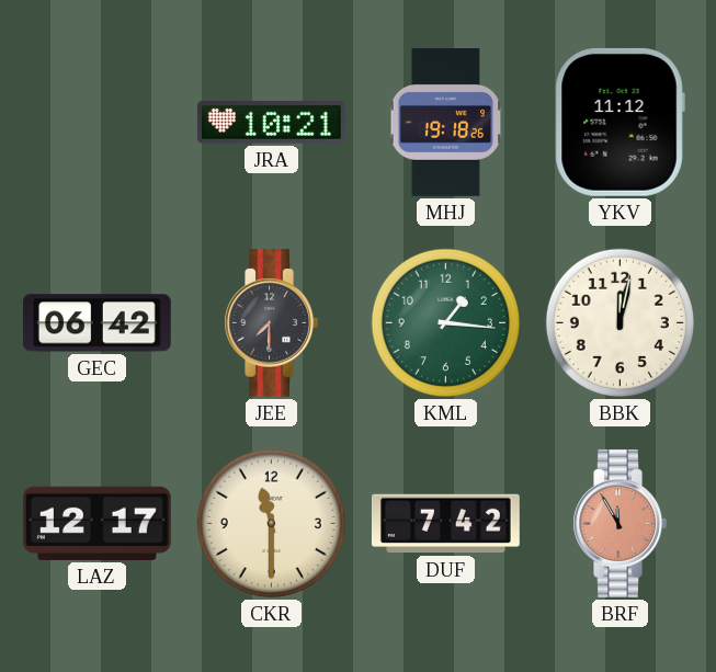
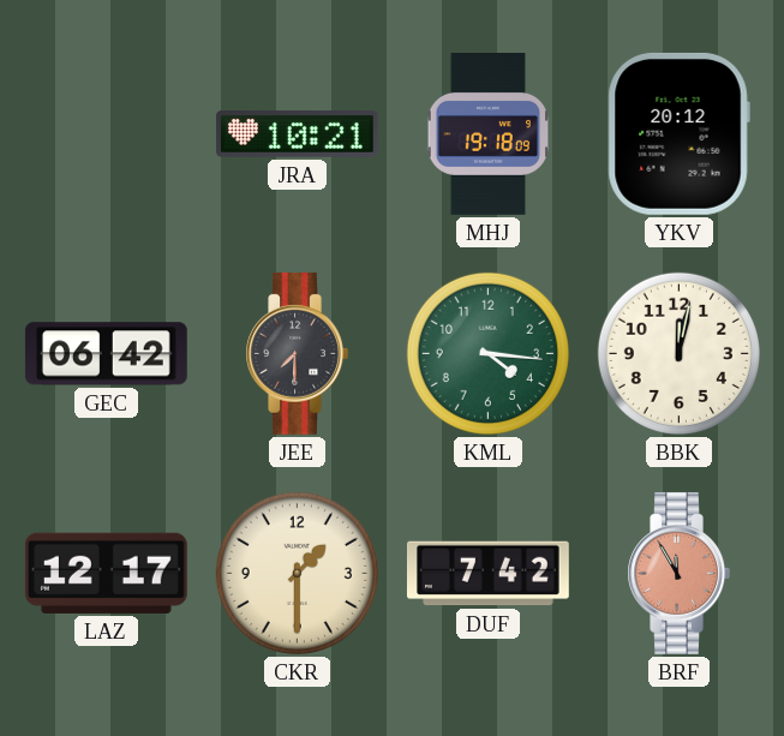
MHJ: 19:18:26 -> 19:18:09 (489, 134)
YKV: 11:12 -> 20:12 (678, 133)
KML: 1:16 -> 4:16 (487, 353)
CKR: 11:30 -> 1:30 (297, 573)
